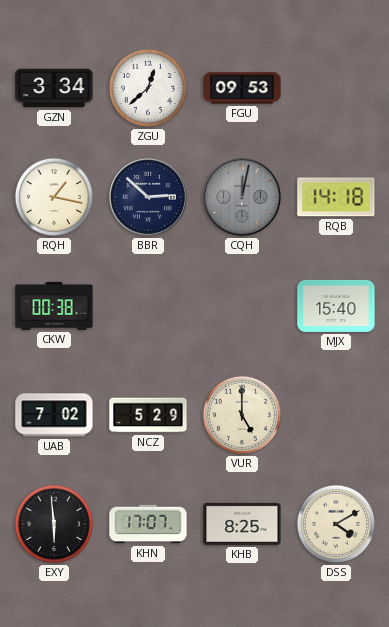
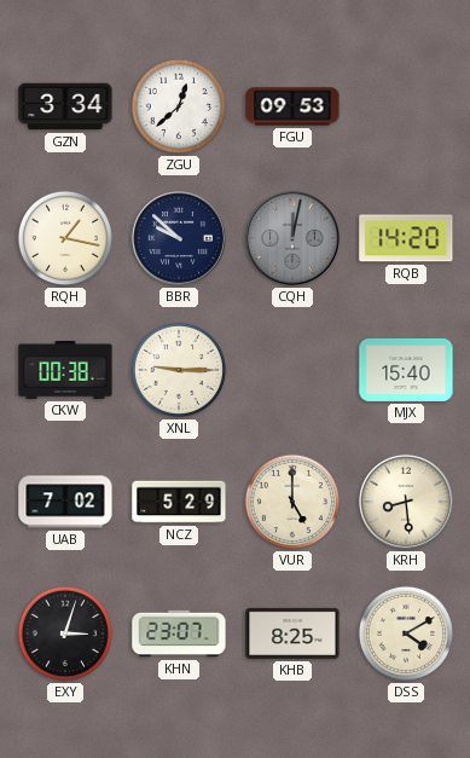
BBR: 2:52 -> 9:52 (179, 238)
RQB: 14:18 -> 14:20 (406, 238)
XNL: none -> 9:15 (179, 370)
KRH: none -> 8:29 (406, 502)
EXY: 5:59 -> 3:03 (65, 633)
KHN: 17:07 -> 23:07 (179, 633)
